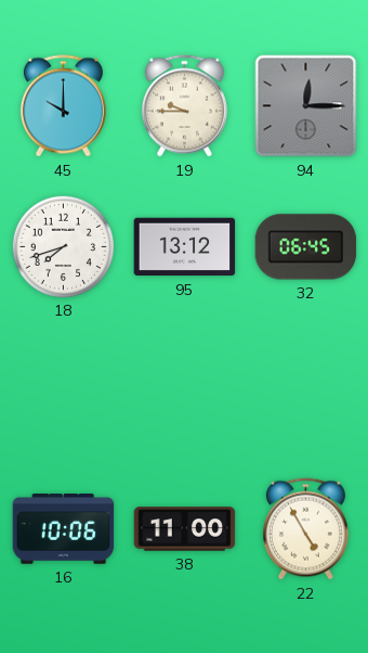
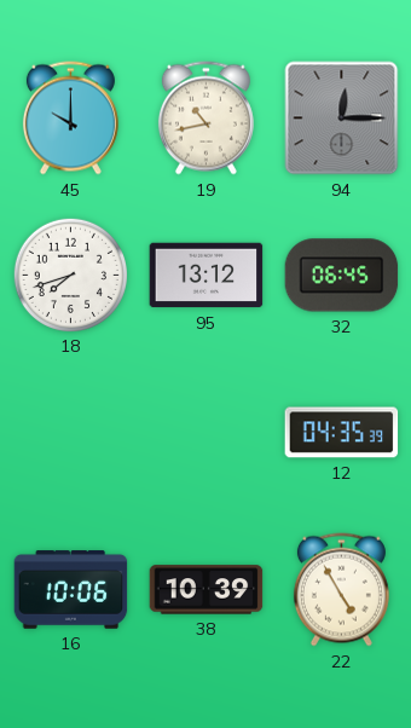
19: 9:45 -> 10:43 (205, 119)
12: none -> 04:35 (342, 433)
38: 11:00 -> 10:39 (207, 590)
